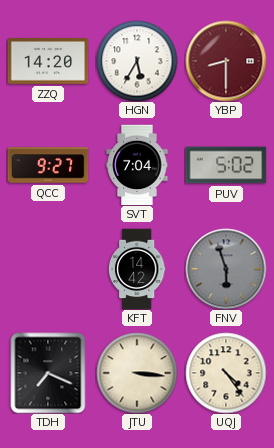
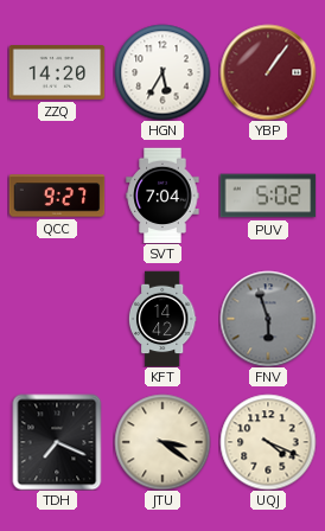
YBP: 8:30 -> 1:06 (268, 72)
JTU: 3:16 -> 3:21 (162, 442)
UQJ: 4:24 -> 4:19 (268, 442)
